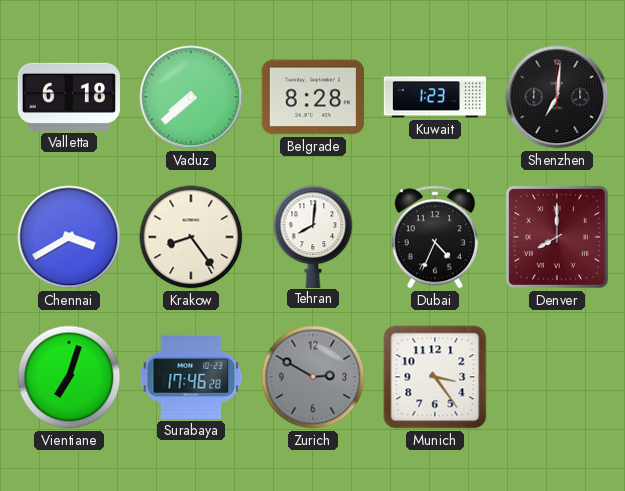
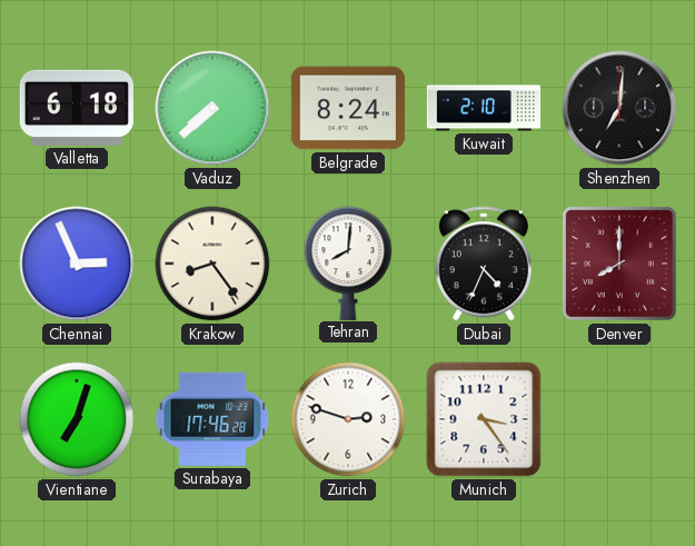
Belgrade: 8:28 -> 8:24 (348, 108)
Kuwait: 1:23 -> 2:10 (484, 108)
Chennai: 3:40 -> 2:56 (77, 264)
Zurich: 2:50 -> 2:48 (348, 419)
Zurich dial: grey -> white (348, 419)
